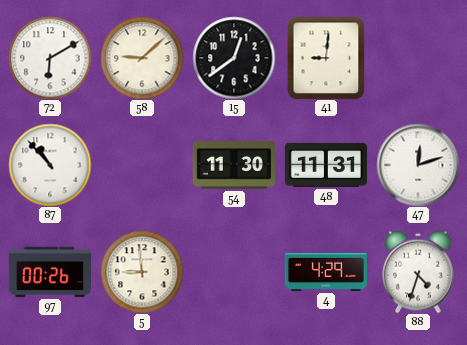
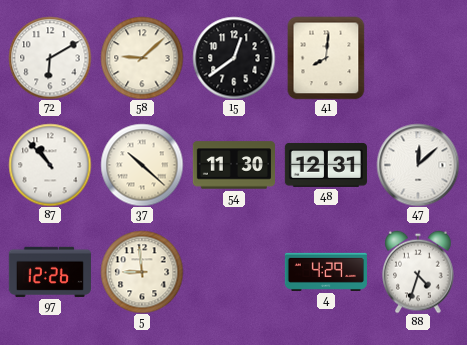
41: 9:01 -> 8:01 (326, 58)
37: none -> 10:22 (142, 165)
48: 11:31 -> 12:31 (326, 165)
47: 12:12 -> 12:08 (418, 165)
97: 00:26 -> 12:26 (50, 272)
